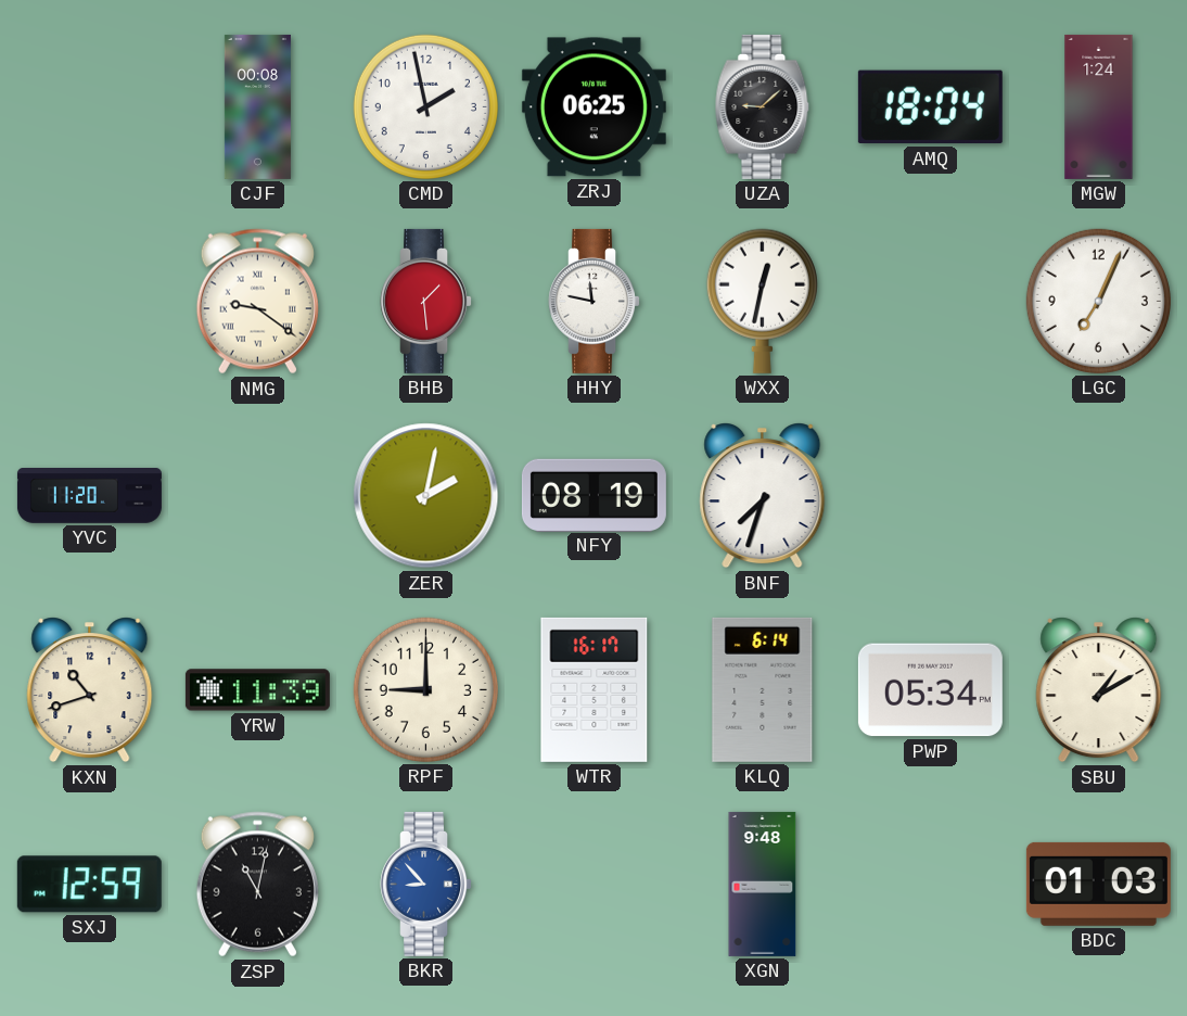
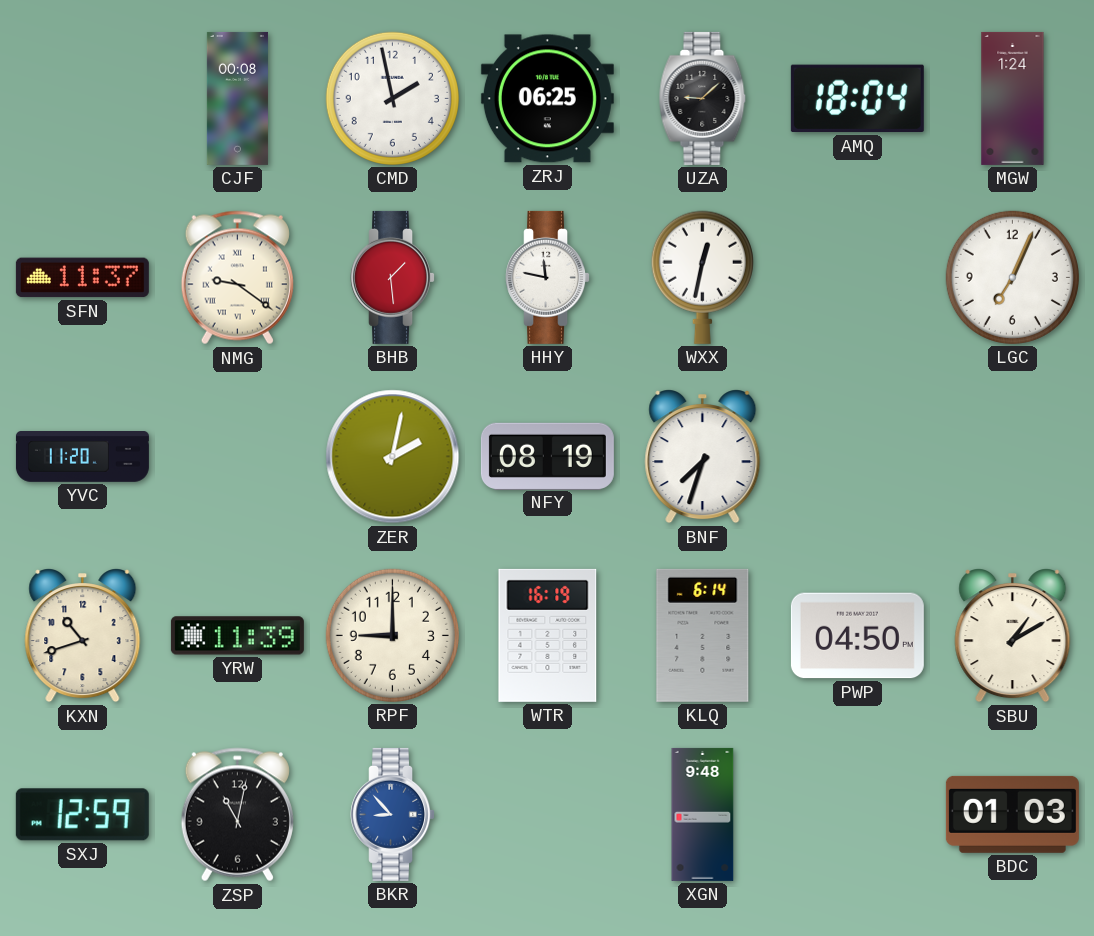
SFN: none -> 11:37 (82, 278)
WTR: 16:17 -> 16:19 (548, 635)
PWP: 05:34 -> 04:50 (857, 636)
